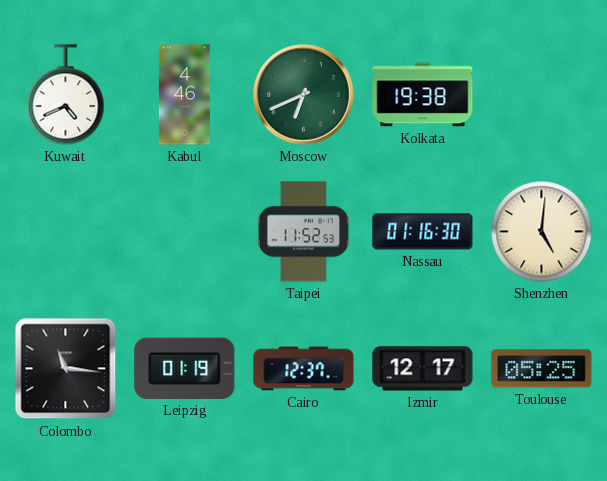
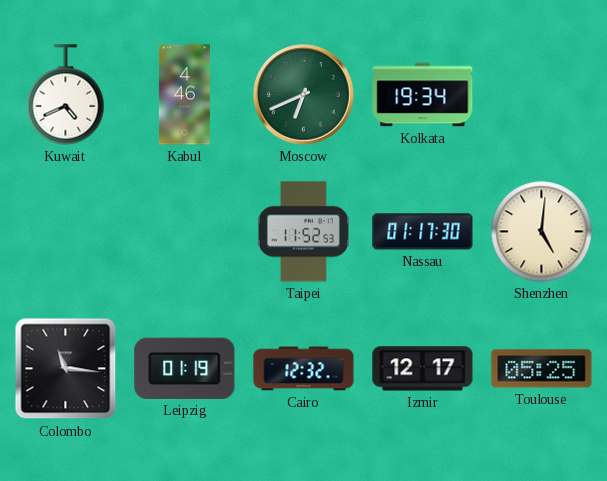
Kolkata: 19:38 -> 19:34 (423, 95)
Nassau: 01:16 -> 01:17 (423, 232)
Cairo: 12:37 -> 12:32 (304, 369)
